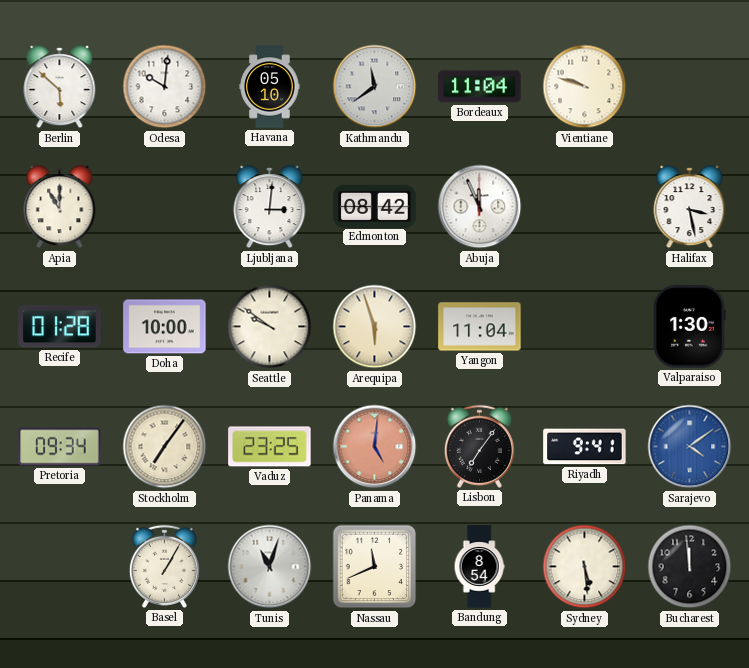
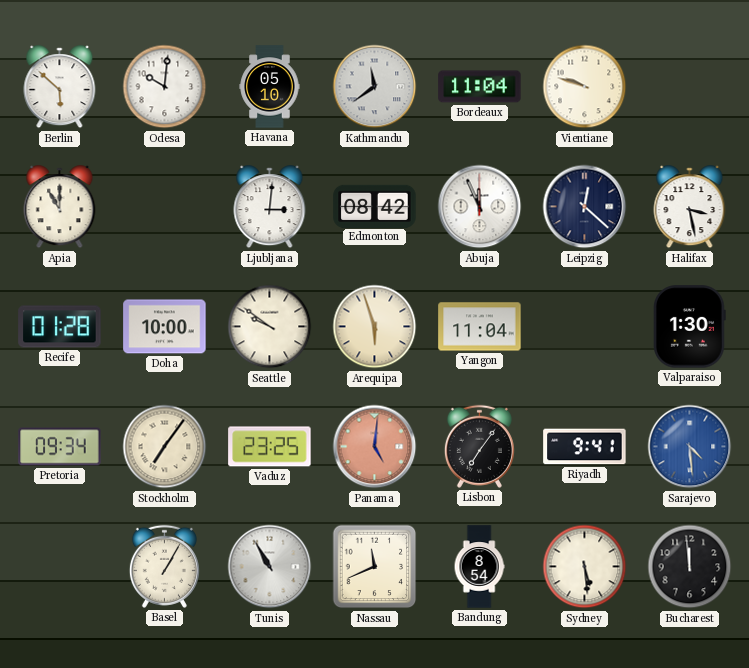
Leipzig: none -> 12:22 (585, 207)
Sarajevo: 4:09 -> 4:29 (690, 447)
Tunis: 11:03 -> 10:55 (270, 567)
